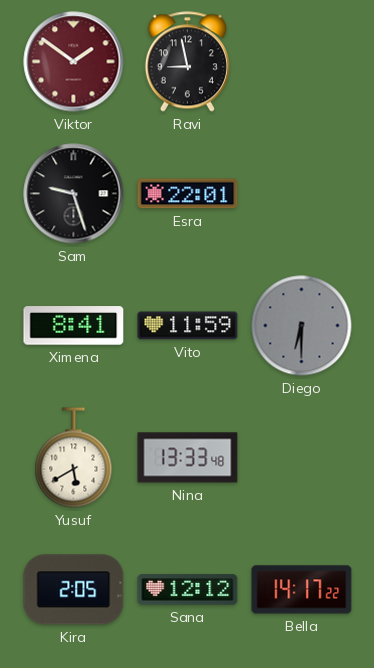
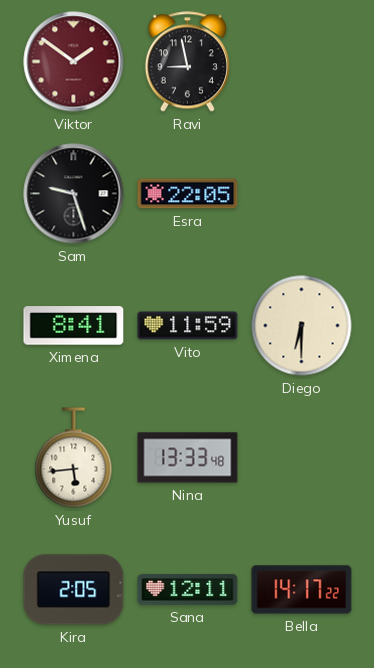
Esra: 22:01 -> 22:05 (188, 194)
Diego dial: grey -> cream (302, 326)
Yusuf: 5:40 -> 5:44 (74, 458)
Sana: 12:12 -> 12:11 (188, 590)
